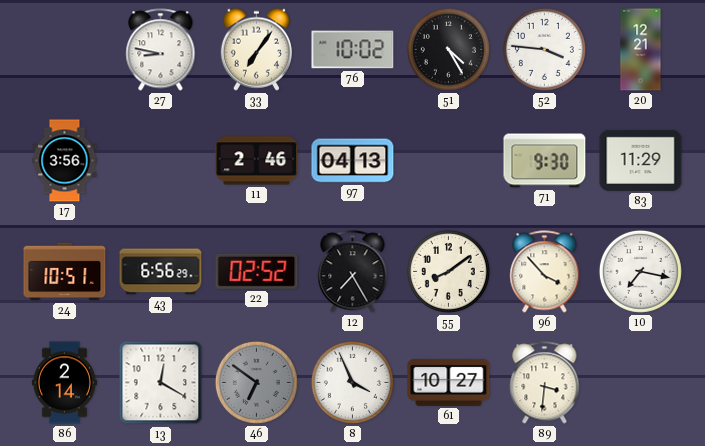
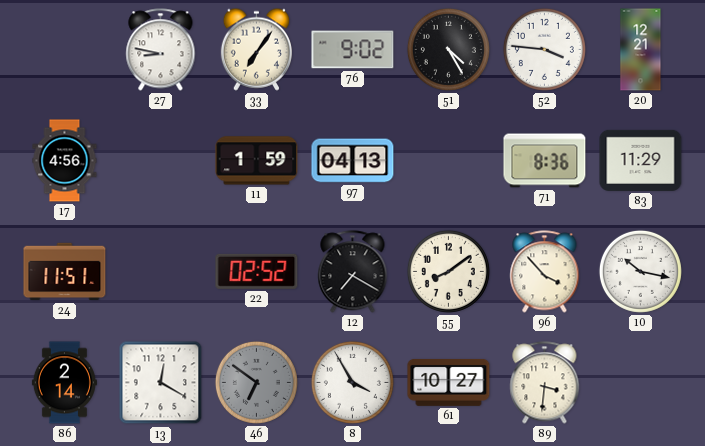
76: 10:02 -> 9:02 (353, 50)
17: 3:56 -> 4:56 (65, 161)
11: 2:46 -> 1:59 (257, 161)
71: 9:30 -> 8:36 (545, 161)
24: 10:51 -> 11:51 (65, 272)
43: 6:56 -> none (161, 272)
12: 7:25 -> 7:20 (353, 272)
10: 7:17 -> 10:17 (640, 271)
8: 3:56 -> 3:55 (352, 382)
